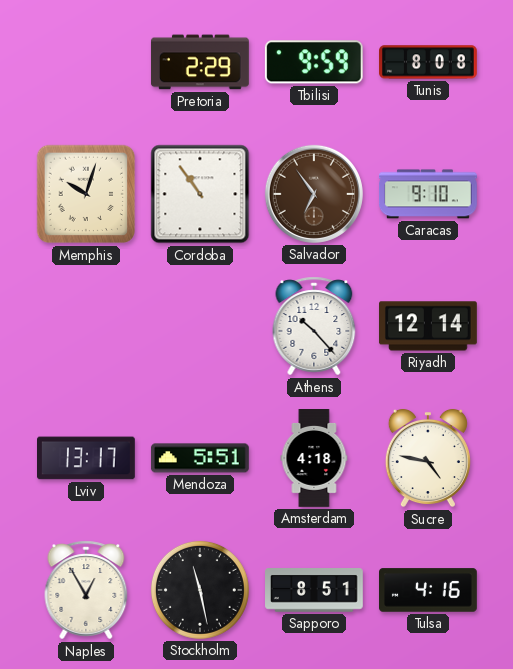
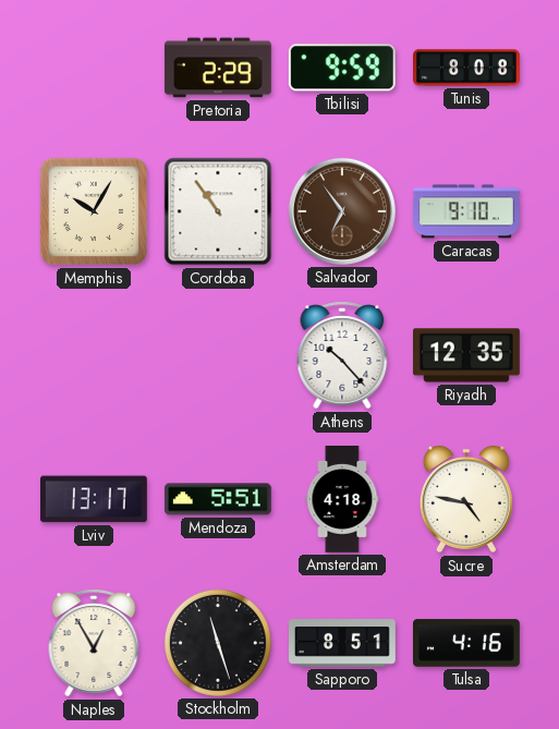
Memphis: 10:03 -> 10:05 (94, 211)
Riyadh: 12:14 -> 12:35 (467, 355)
Stockholm: 11:28 -> 11:27 (218, 643)
